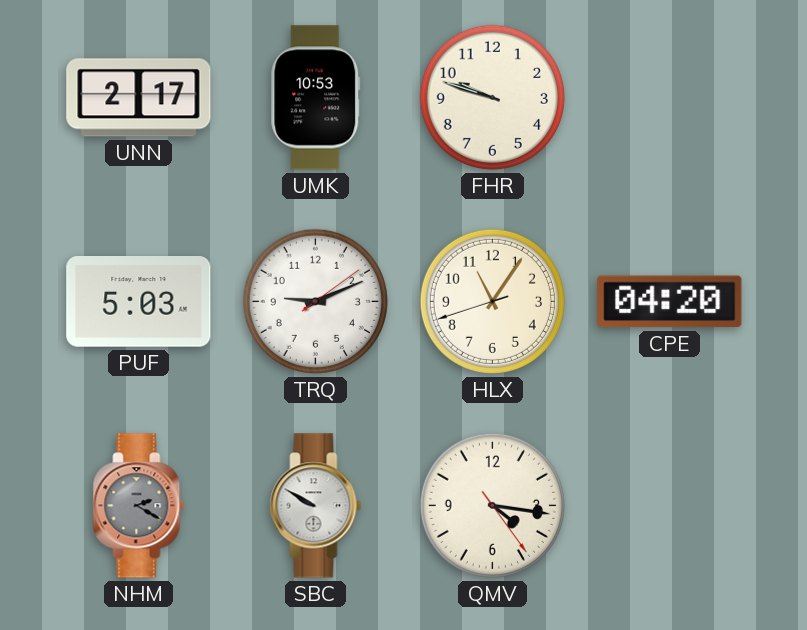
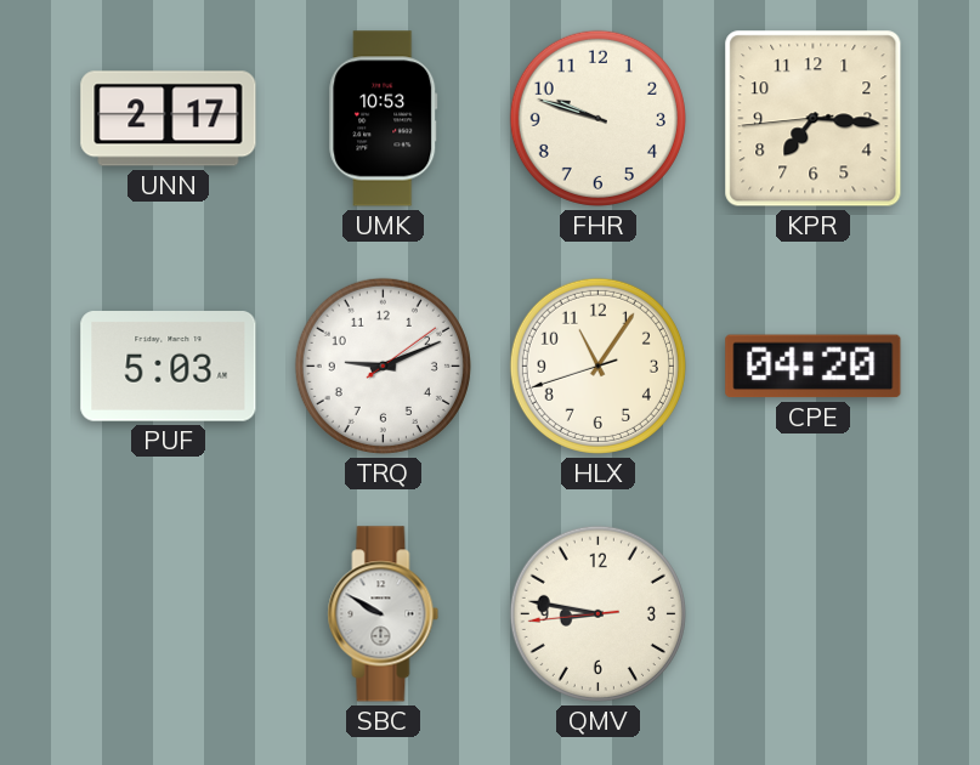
KPR: none -> 7:15 (814, 119)
NHM: 2:20 -> none (139, 506)
QMV: 4:16 -> 8:46 (597, 613)
